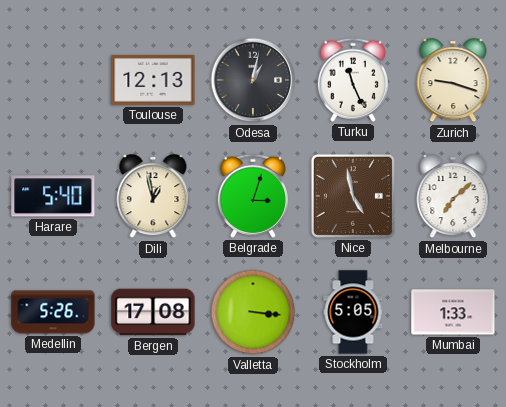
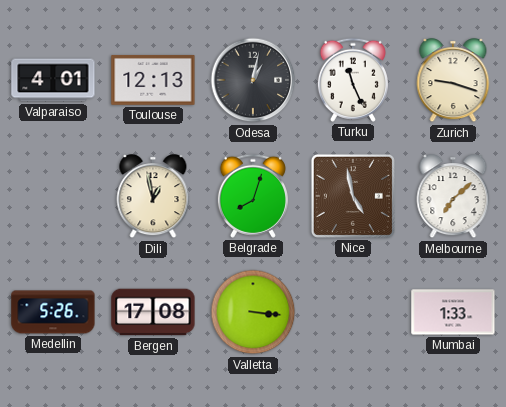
Valparaiso: none -> 4:01 (53, 80)
Harare: 5:40 -> none (53, 196)
Belgrade: 3:03 -> 8:03 (253, 196)
Stockholm: 5:05 -> none (353, 312)
